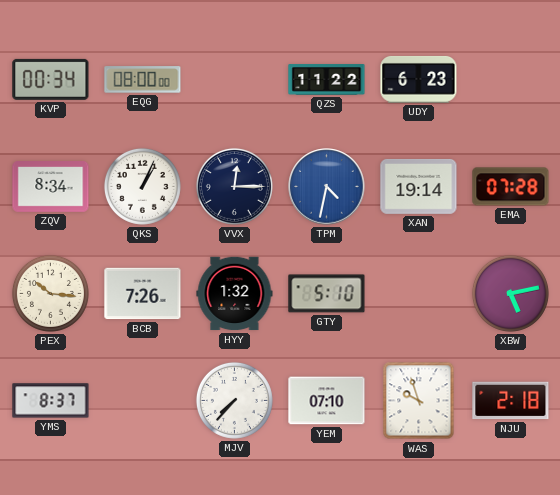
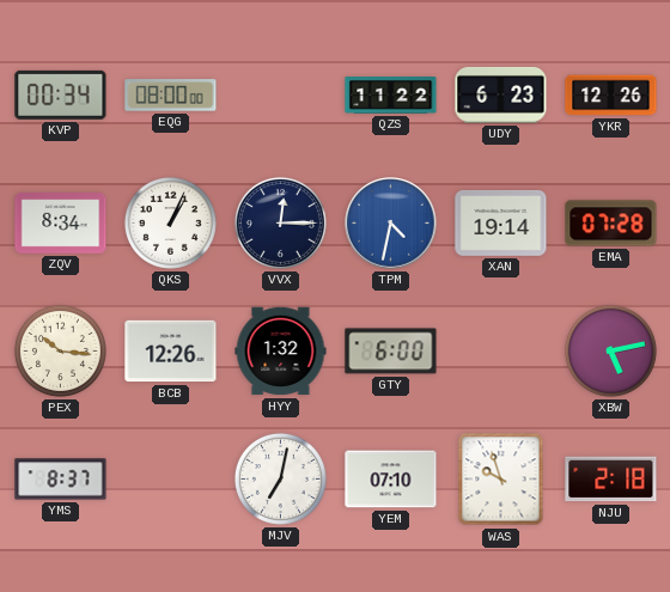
YKR: none -> 12:26 (611, 96)
BCB: 7:26 -> 12:26 (171, 352)
GTY: 5:10 -> 6:00 (391, 352)
MJV: 7:37 -> 7:02 (280, 478)
